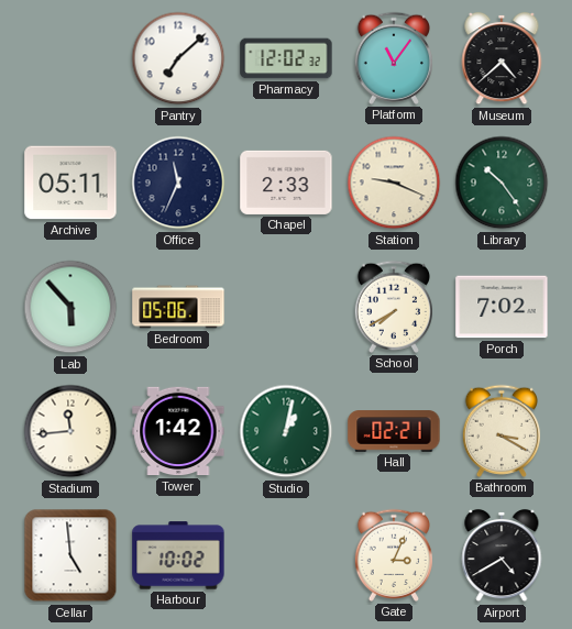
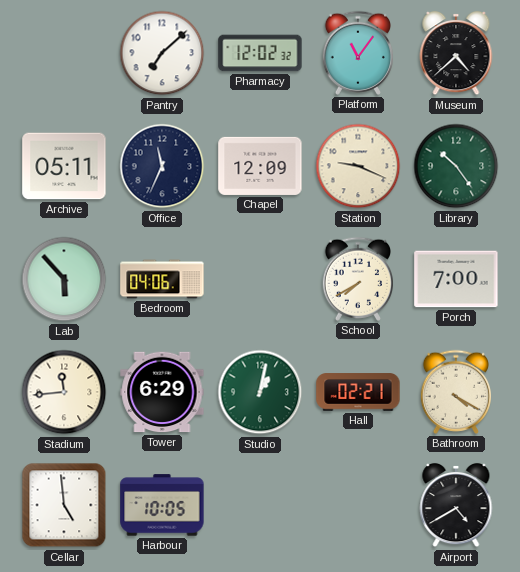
Chapel: 2:33 -> 12:09 (260, 166)
Bedroom: 05:06 -> 04:06 (162, 279)
Porch: 7:02 -> 7:00 (456, 279)
Tower: 1:42 -> 6:29 (162, 392)
Bathroom: 3:20 -> 4:20 (455, 392)
Harbour: 10:02 -> 10:05 (162, 505)
Gate: 3:04 -> none (393, 555)
